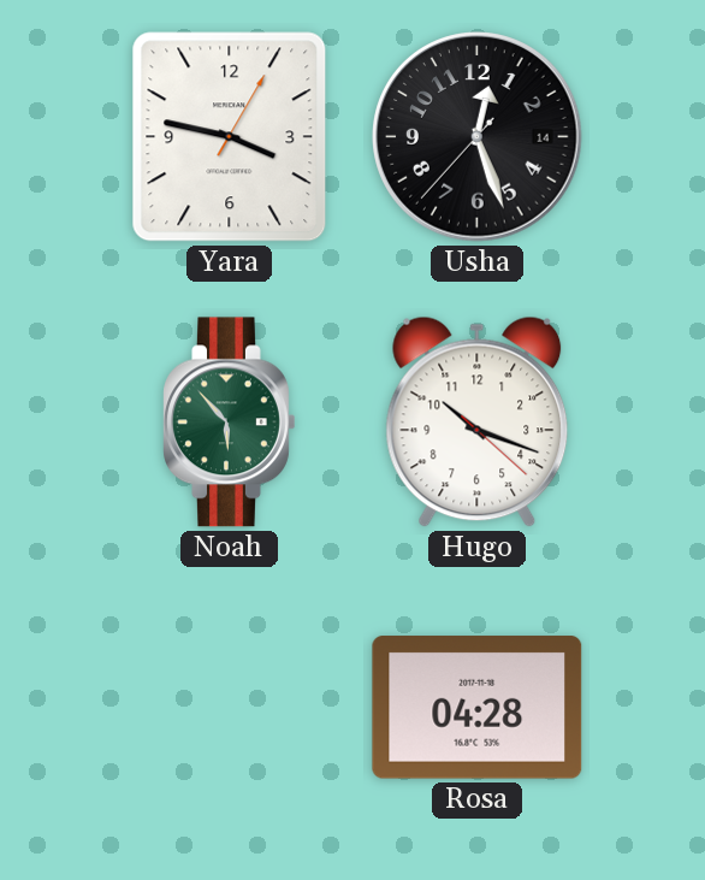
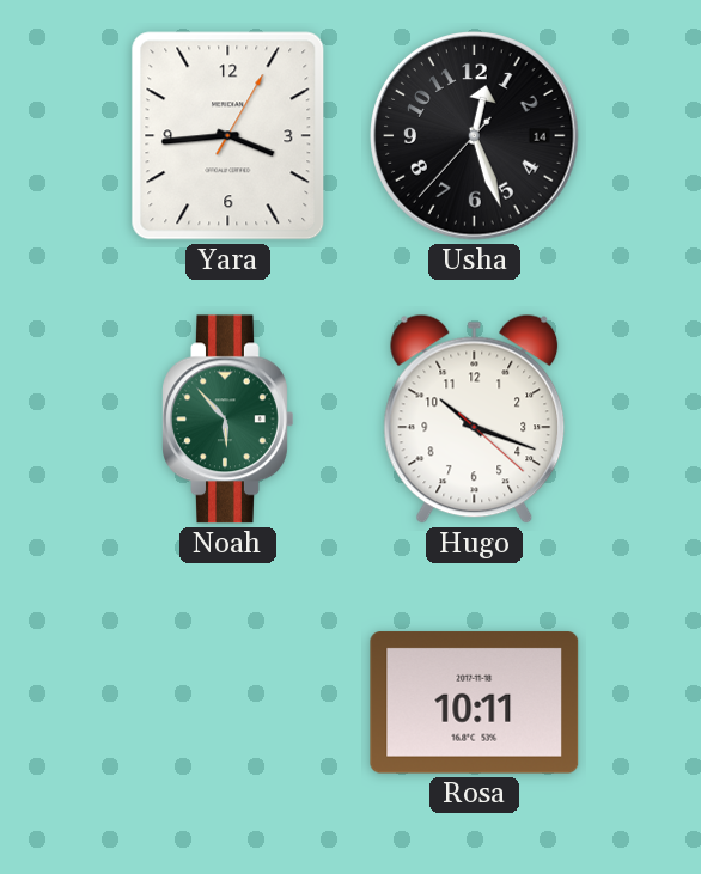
Yara: 3:47 -> 3:44 (228, 136)
Rosa: 04:28 -> 10:11 (475, 703)
